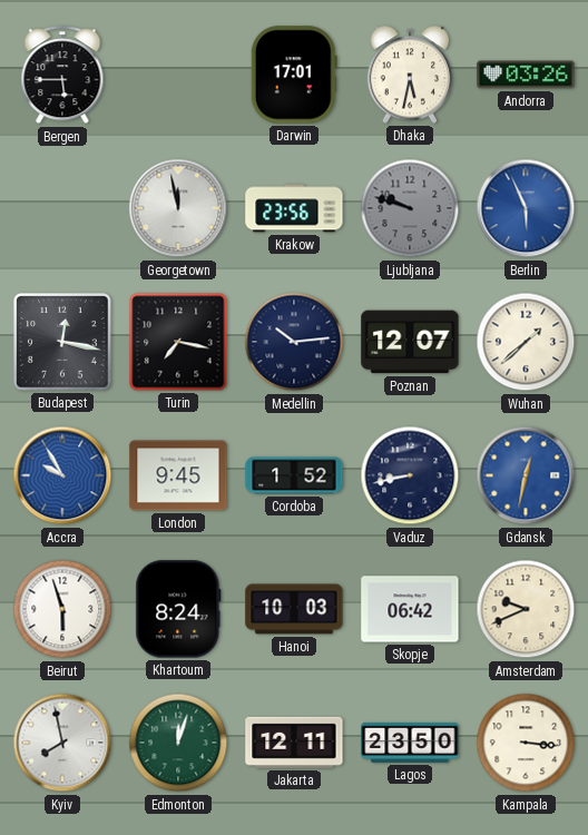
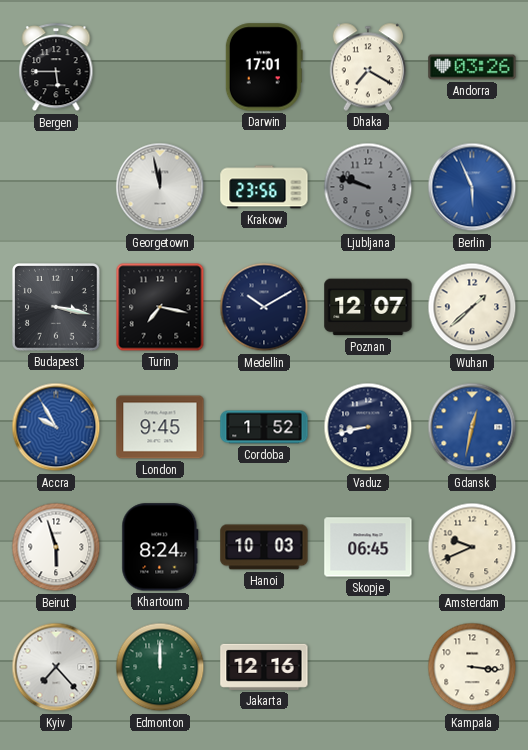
Dhaka: 5:32 -> 7:20 (368, 67)
Budapest: 12:17 -> 3:17 (56, 307)
Medellin: 10:14 -> 10:10 (264, 307)
Skopje: 06:42 -> 06:45 (368, 547)
Kyiv: 7:58 -> 7:23 (56, 667)
Edmonton: 12:03 -> 12:00 (160, 667)
Jakarta: 12:11 -> 12:16 (264, 667)
Lagos: 23:50 -> none (410, 743)
